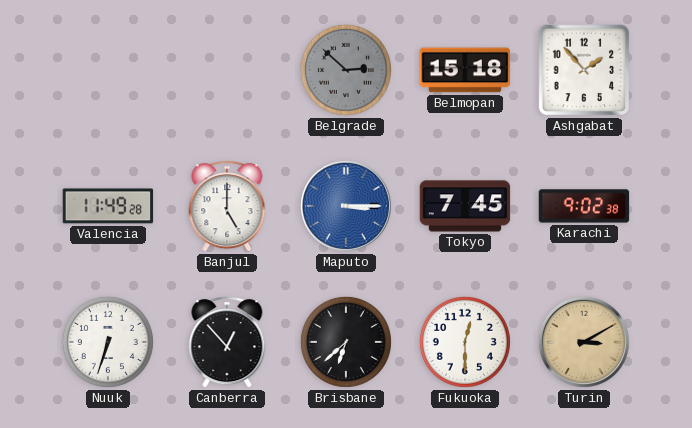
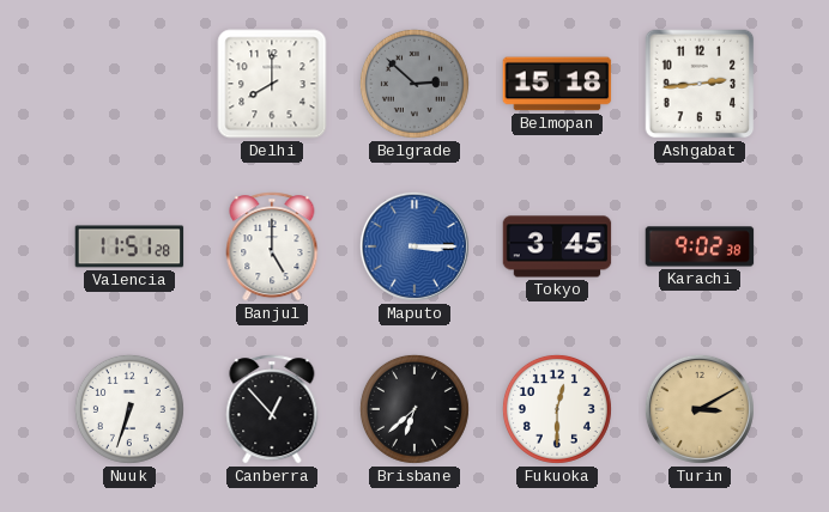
Delhi: none -> 8:00 (272, 84)
Ashgabat: 1:53 -> 2:44 (700, 84)
Valencia: 11:49 -> 11:51 (129, 246)
Tokyo: 7:45 -> 3:45 (557, 246)
